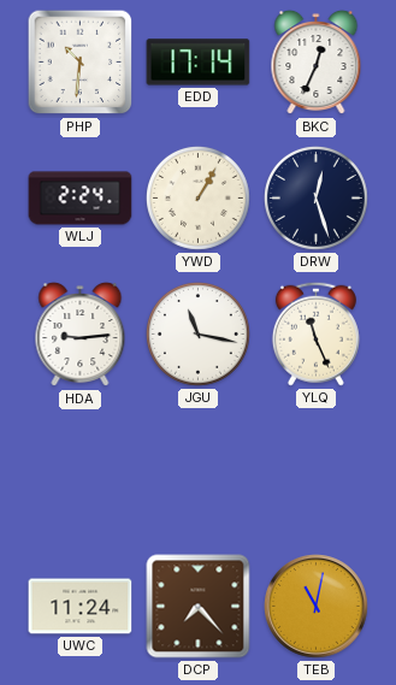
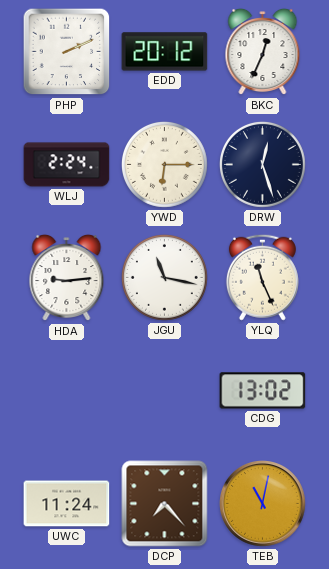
PHP: 10:31 -> 2:11 (67, 52)
EDD: 17:14 -> 20:12 (165, 52)
YWD: 1:05 -> 6:15 (164, 164)
CDG: none -> 13:02 (263, 391)
